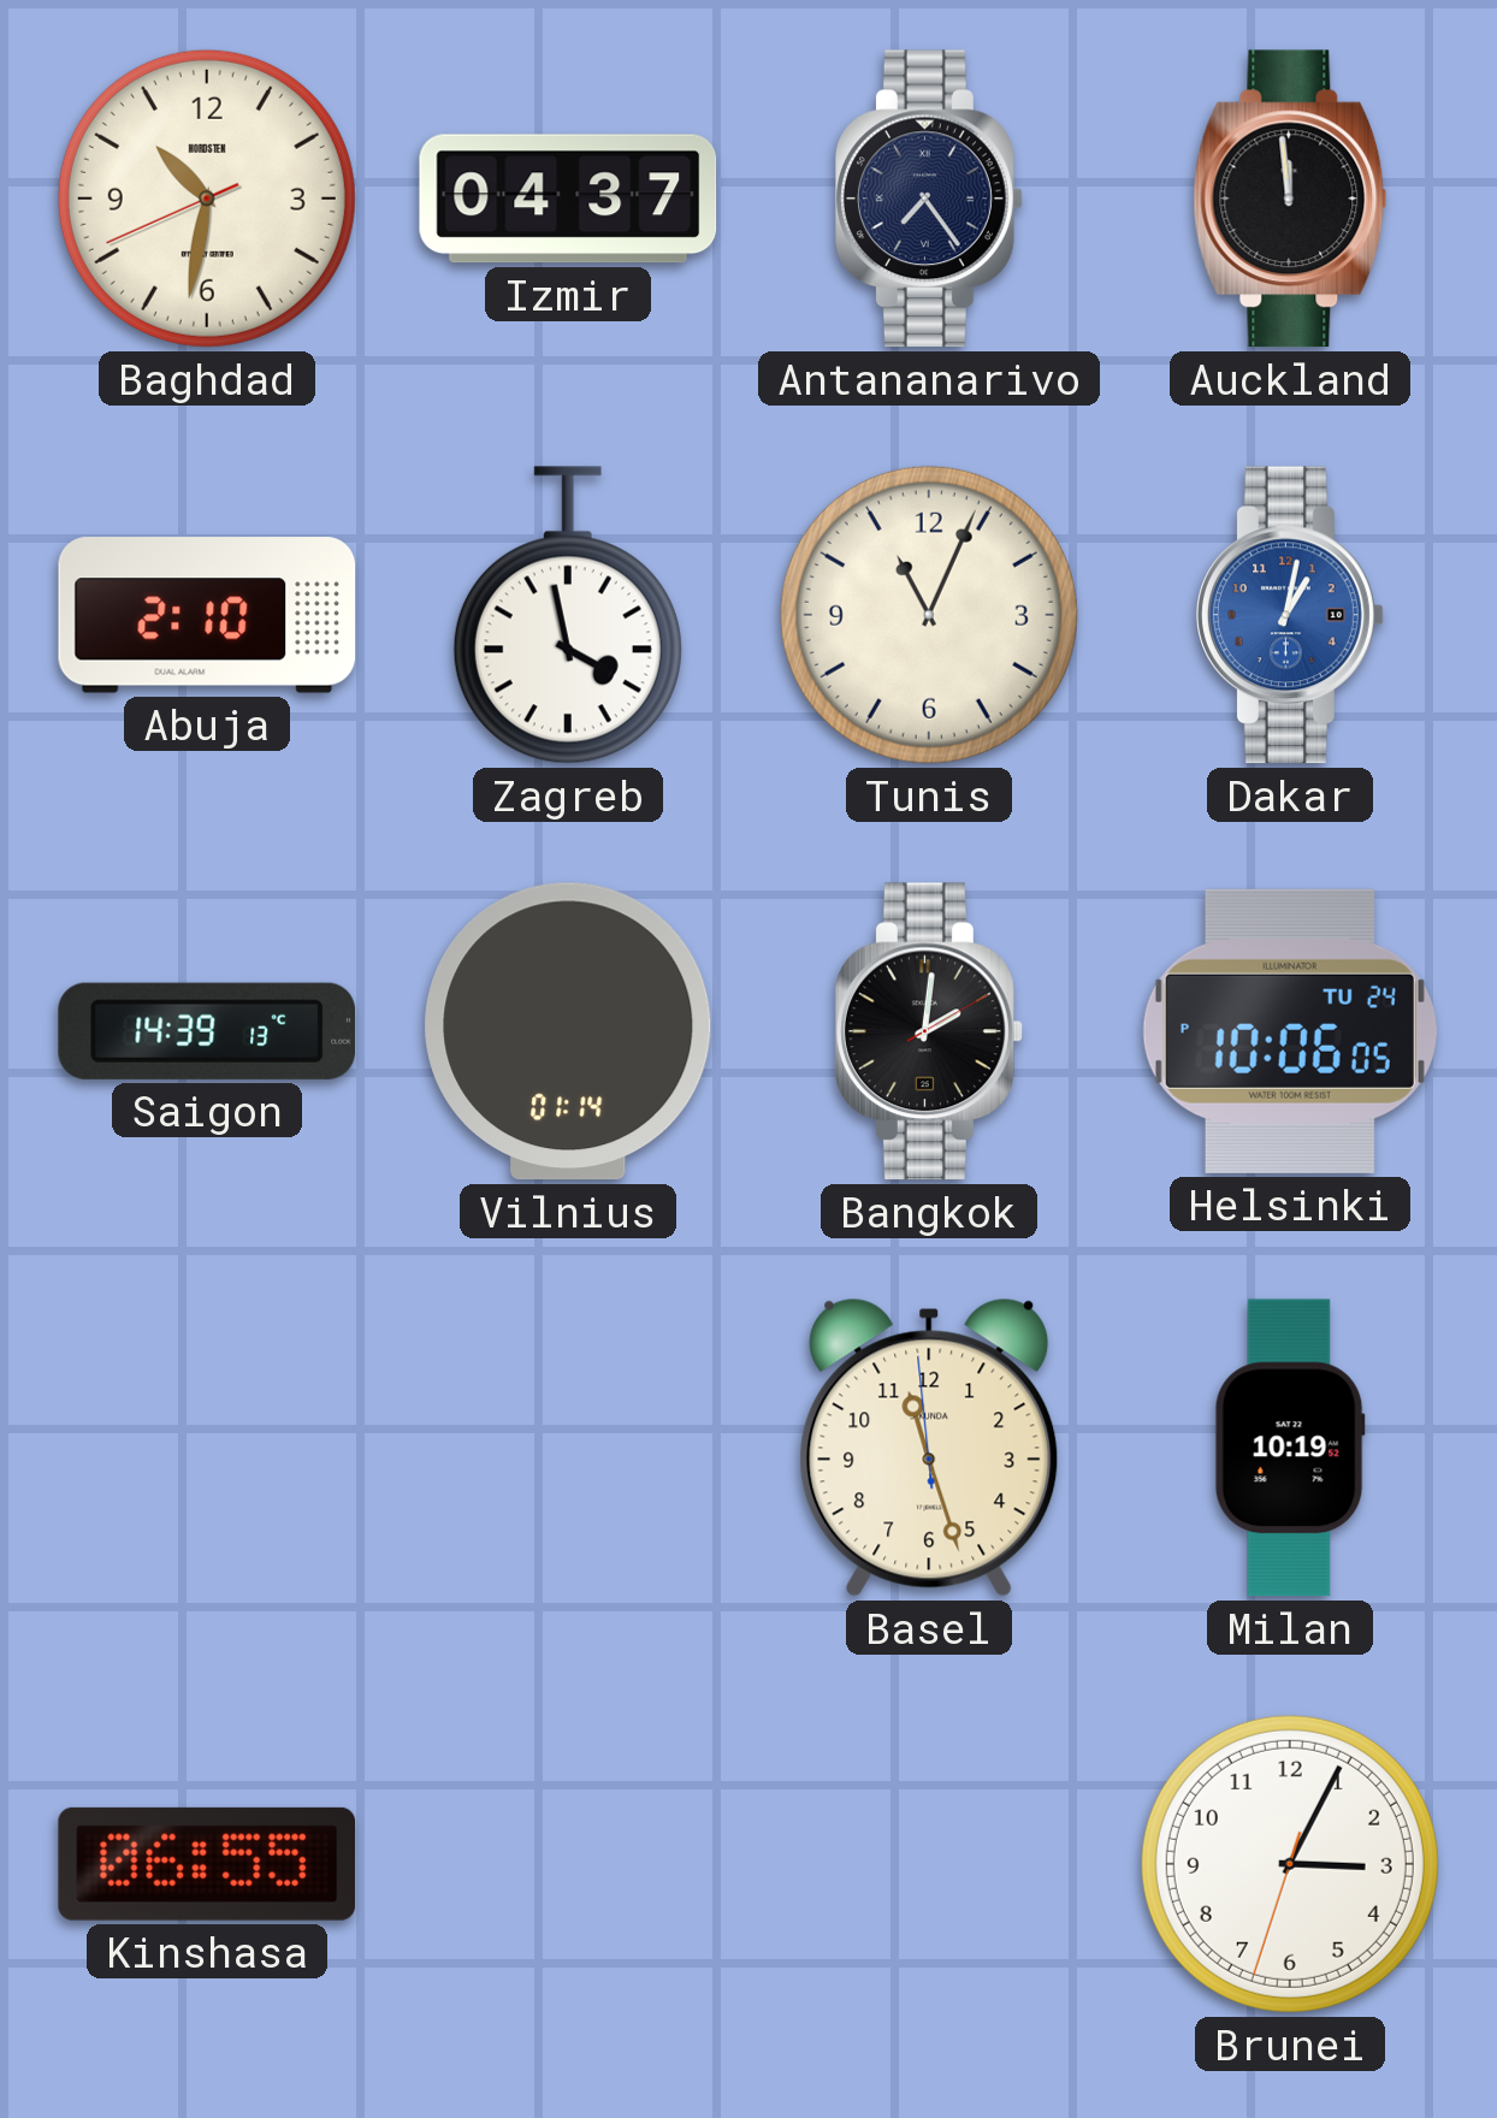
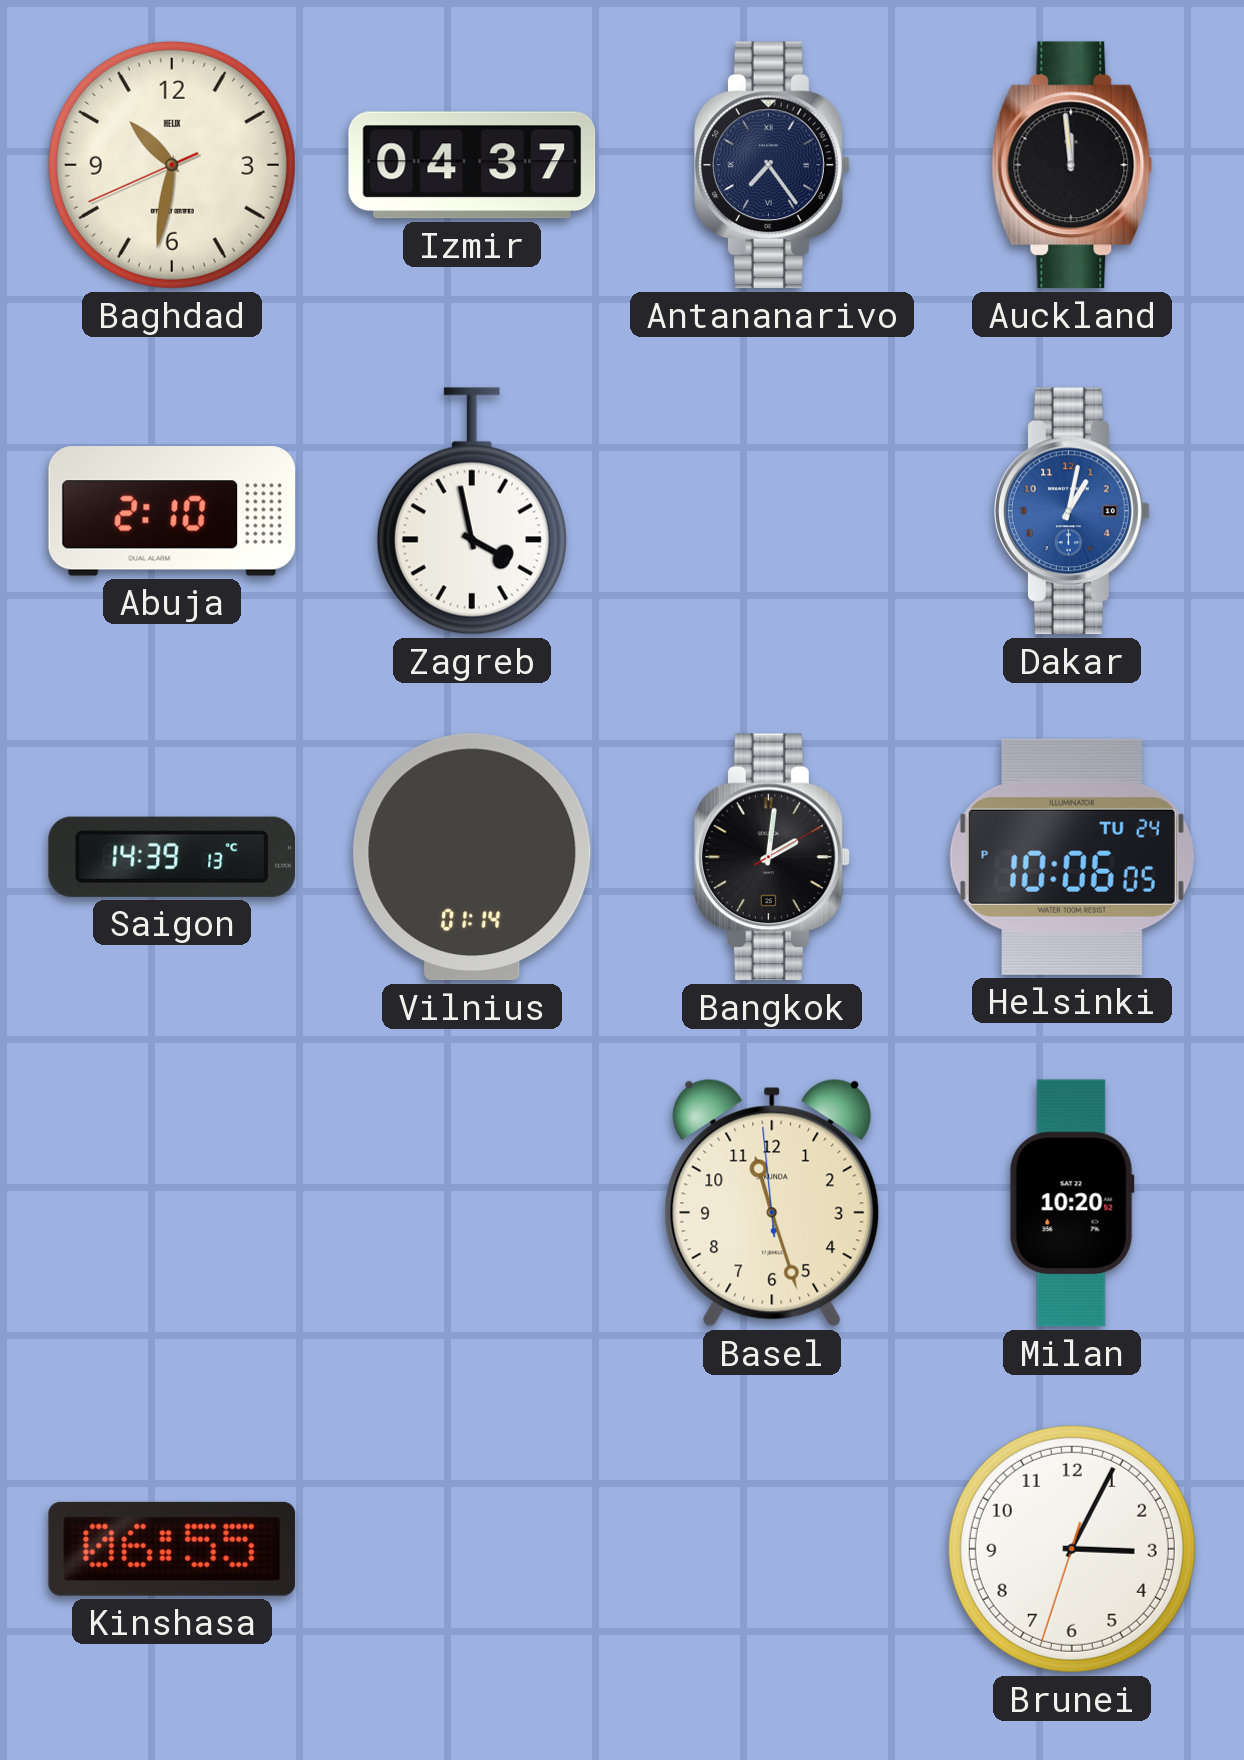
Baghdad brand: NORDSTEN -> HELIX (172, 165)
Tunis: 11:04 -> none (929, 615)
Milan: 10:19 -> 10:20 (1072, 1203)
